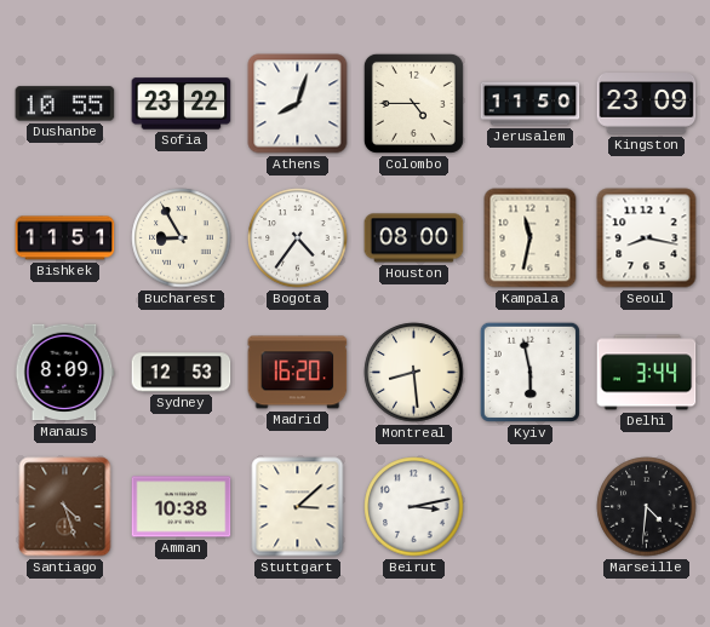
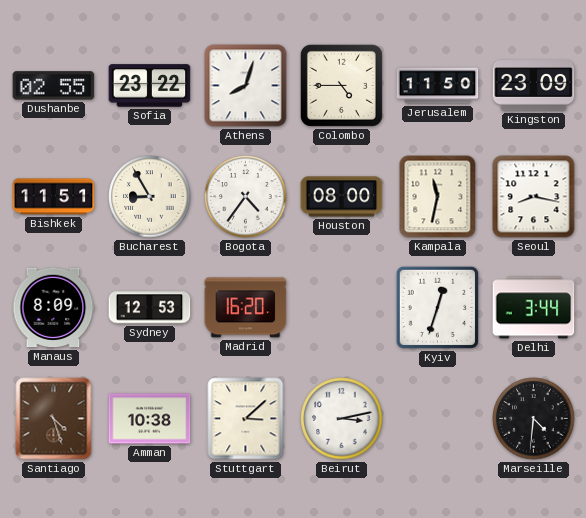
Dushanbe: 10:55 -> 02:55 (54, 86)
Montreal: 8:29 -> none (414, 373)
Kyiv: 5:58 -> 12:33 (437, 307)
